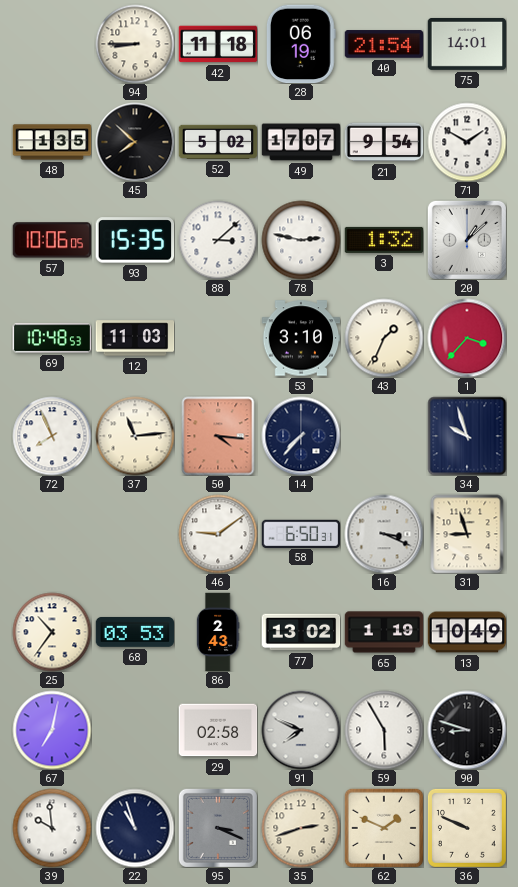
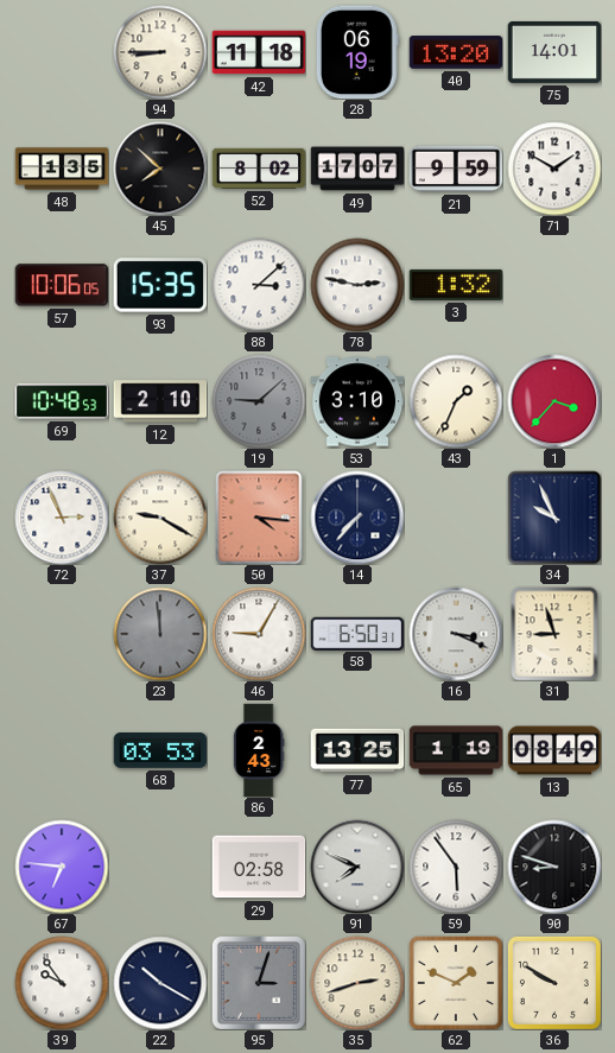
40: 21:54 -> 13:20 (456, 52)
52: 5:02 -> 8:02 (259, 169)
21: 9:54 -> 9:59 (456, 169)
20: 1:08 -> none (467, 240)
12: 11:03 -> 2:10 (160, 401)
19: none -> 9:08 (259, 401)
72: 7:56 -> 2:56 (62, 518)
37: 11:14 -> 9:20 (160, 518)
34: 9:57 -> 9:56 (554, 518)
23: none -> 11:59 (160, 634)
46: 9:09 -> 9:05 (259, 634)
25: 10:36 -> none (52, 632)
77: 13:02 -> 13:25 (357, 750)
13: 10:49 -> 08:49 (554, 750)
67: 7:02 -> 6:46 (62, 867)
59: 5:55 -> 5:54 (456, 867)
39: 9:59 -> 9:54 (62, 983)
22: 10:57 -> 10:20 (160, 983)
95: 3:19 -> 3:03 (259, 983)
36: 9:49 -> 9:50 (554, 983)
